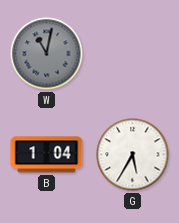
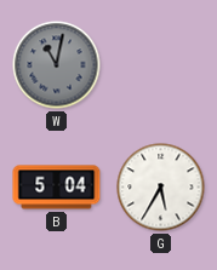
B: 1:04 -> 5:04 (57, 188)
